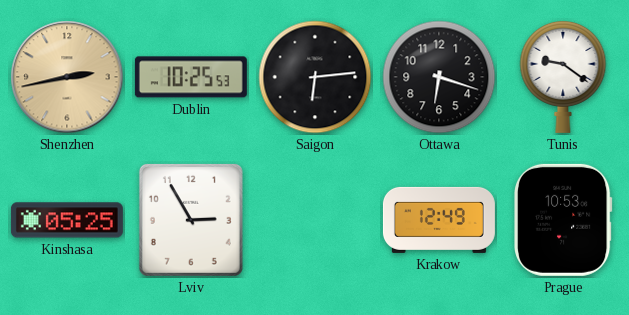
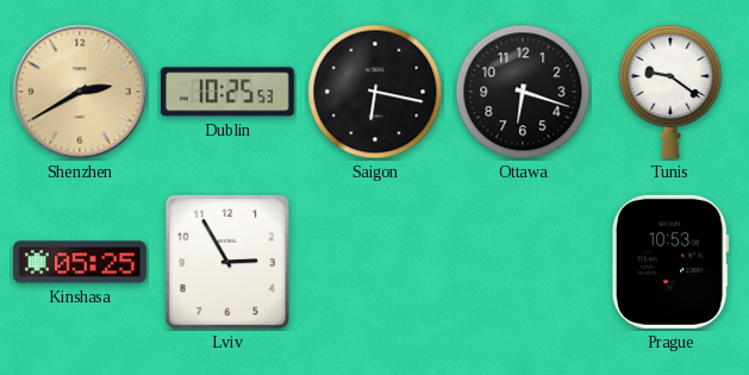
Shenzhen: 2:43 -> 2:40 (80, 92)
Saigon: 6:14 -> 6:17 (375, 92)
Krakow: 12:49 -> none (439, 220)
